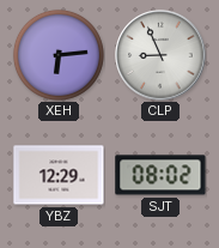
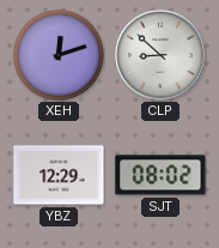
XEH: 6:14 -> 12:12 (59, 55)
CLP: 8:56 -> 8:52 (160, 55)
